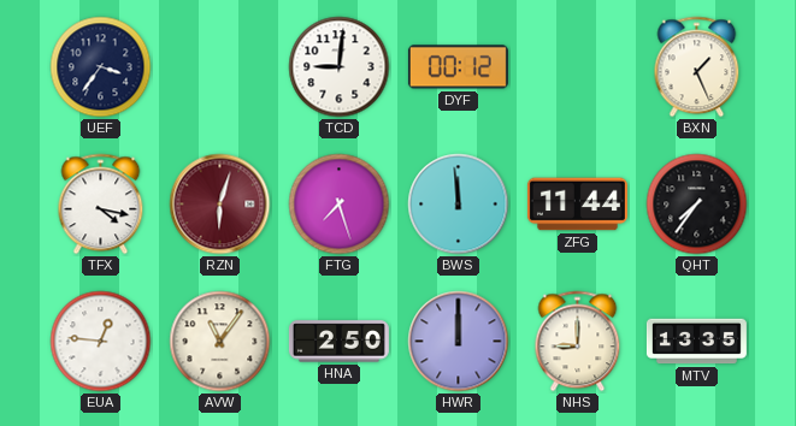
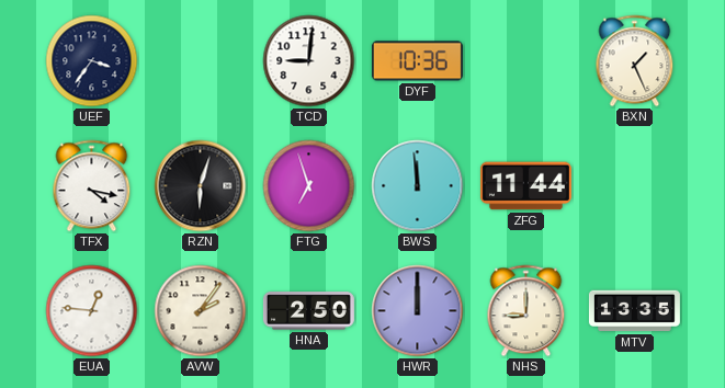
DYF: 00:12 -> 10:36 (417, 61)
RZN dial: burgundy -> black (201, 186)
FTG: 7:27 -> 6:57 (309, 186)
QHT: 7:36 -> none (697, 205)
AVW: 11:06 -> 2:06 (201, 311)
